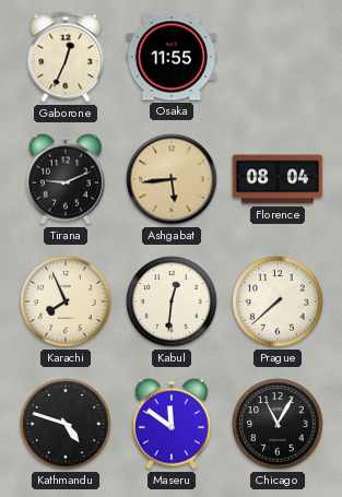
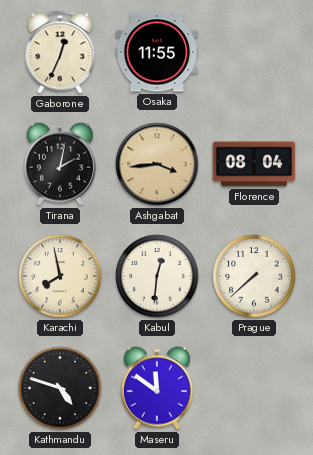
Tirana: 9:11 -> 2:02 (60, 164)
Ashgabat: 5:44 -> 3:44 (157, 164)
Karachi: 7:56 -> 7:58 (60, 276)
Chicago: 11:05 -> none (278, 424)
